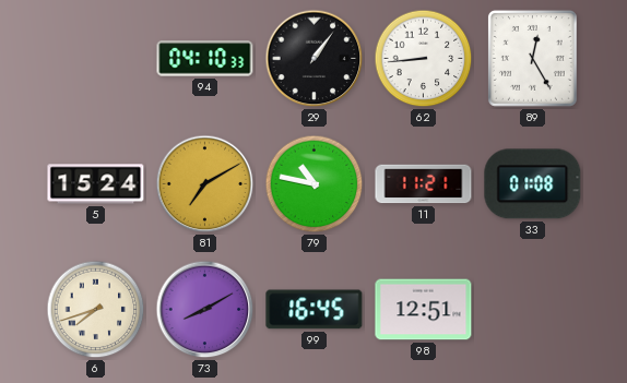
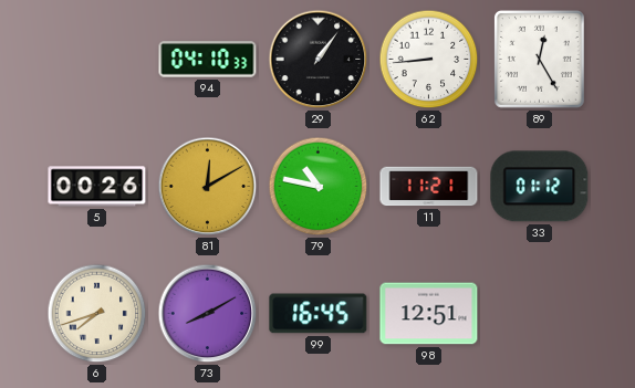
5: 15:24 -> 00:26 (97, 187)
81: 7:10 -> 12:10 (208, 187)
33: 01:08 -> 01:12 (540, 187)
